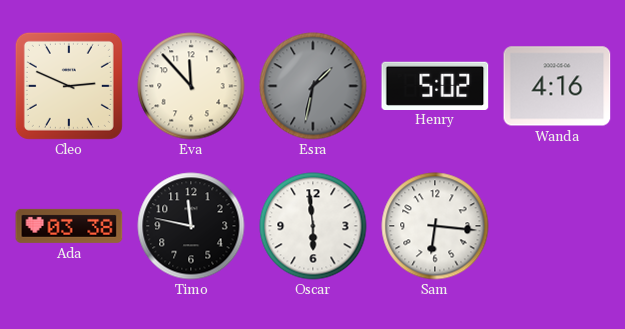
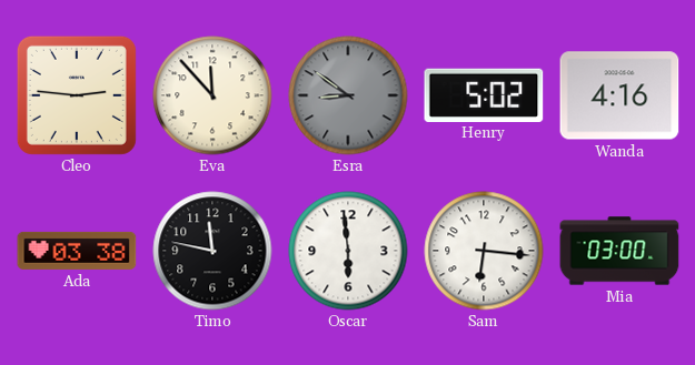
Cleo: 2:49 -> 2:46 (77, 95)
Esra: 1:32 -> 8:51 (348, 95)
Mia: none -> 03:00 (619, 251)
